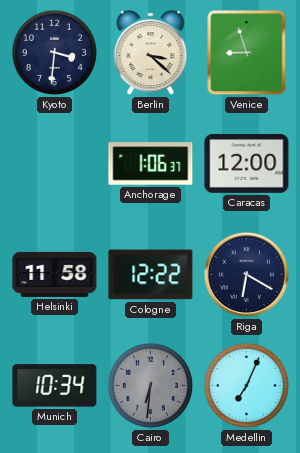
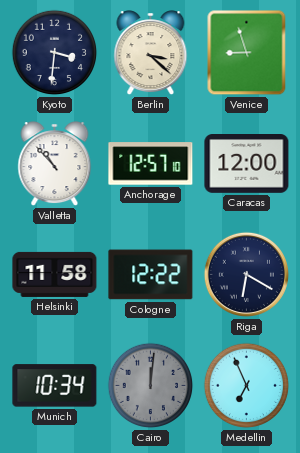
Valletta: none -> 10:53 (55, 164)
Anchorage: 1:06 -> 12:57 (151, 164)
Cairo: 6:31 -> 12:01 (151, 386)
Medellin: 7:04 -> 6:56 (247, 386)
